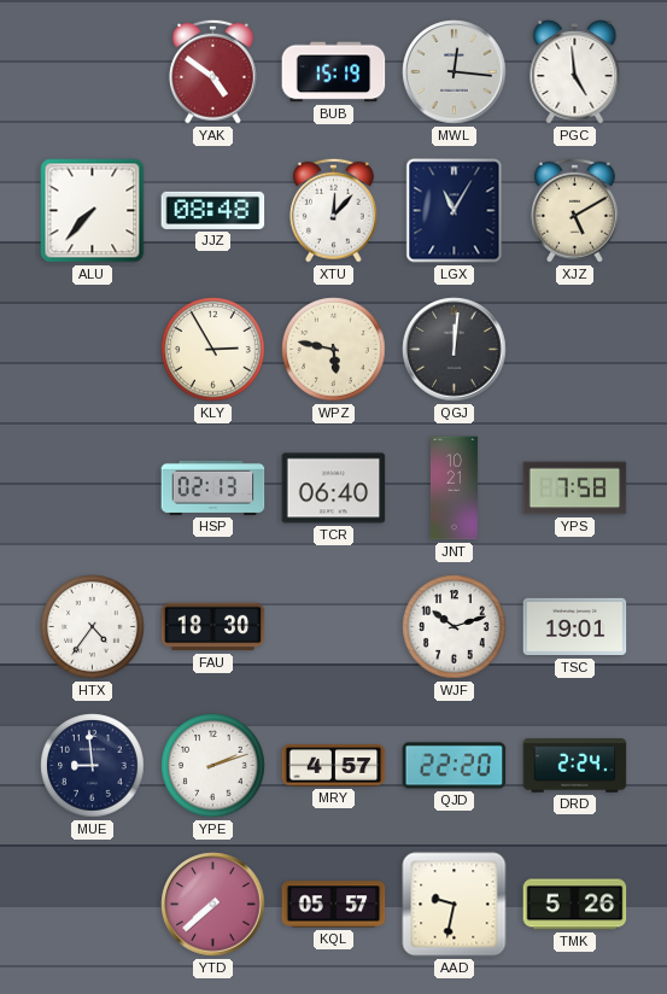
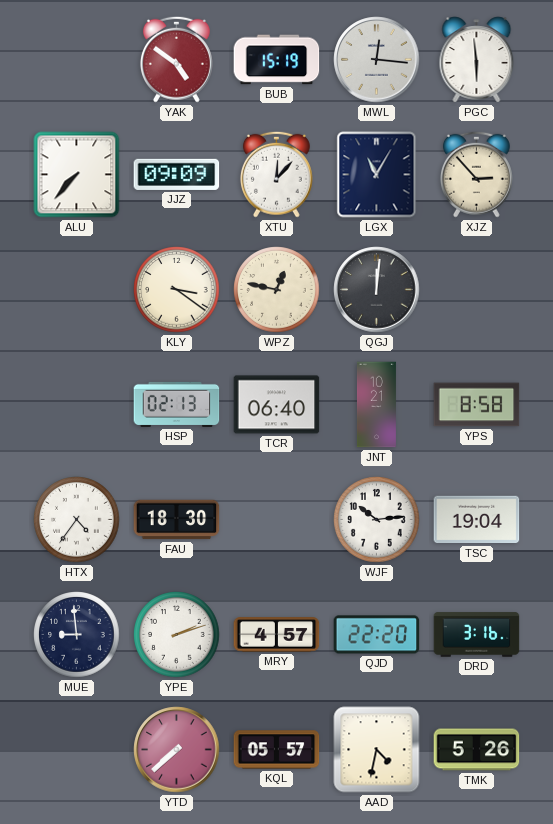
PGC: 4:59 -> 5:59 (477, 60)
JJZ: 08:48 -> 09:09 (177, 174)
XJZ: 5:10 -> 2:53 (476, 174)
KLY: 2:55 -> 3:21 (177, 290)
WPZ: 5:47 -> 12:47 (277, 290)
YPS: 7:58 -> 8:58 (477, 405)
WJF: 10:12 -> 10:14 (377, 520)
TSC: 19:01 -> 19:04 (477, 520)
DRD: 2:24 -> 3:16 (477, 635)
AAD: 9:32 -> 4:32 (377, 750)
